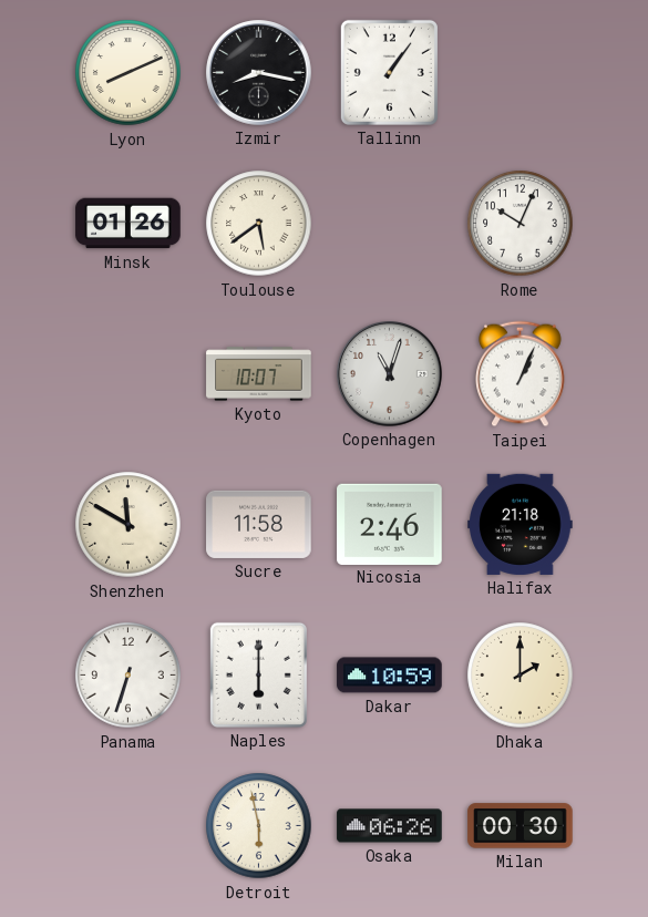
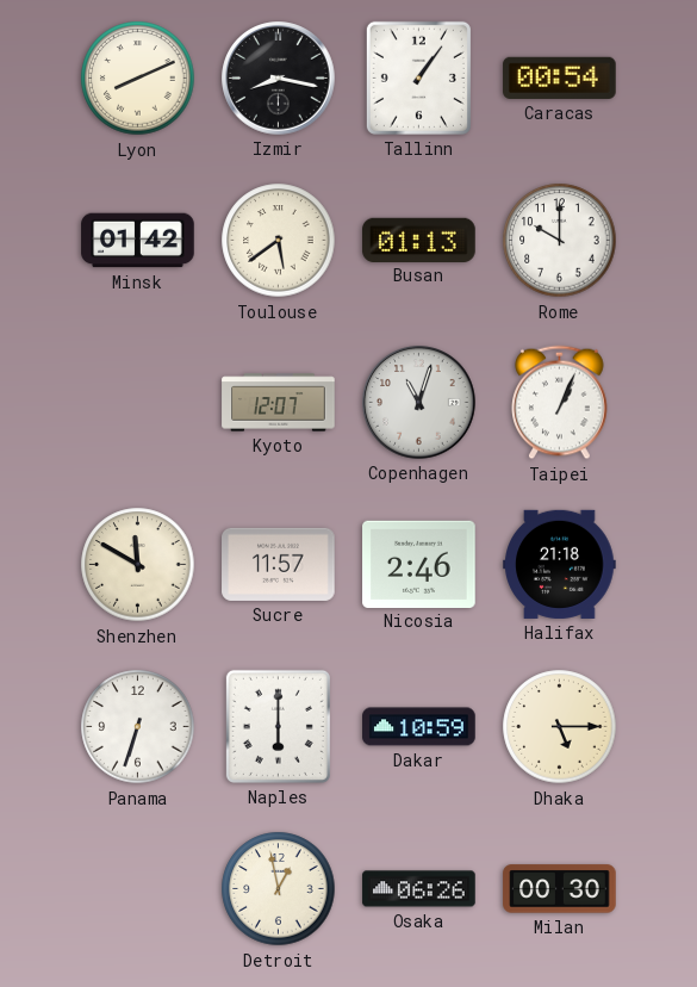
Caracas: none -> 00:54 (560, 77)
Minsk: 01:26 -> 01:42 (138, 241)
Busan: none -> 01:13 (419, 240)
Rome: 10:04 -> 10:00 (560, 241)
Kyoto: 10:07 -> 12:07 (279, 403)
Sucre: 11:58 -> 11:57 (279, 564)
Dhaka: 2:00 -> 5:15 (560, 727)
Detroit: 5:58 -> 12:58 (279, 889)
